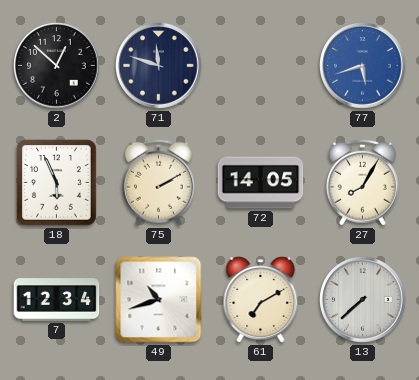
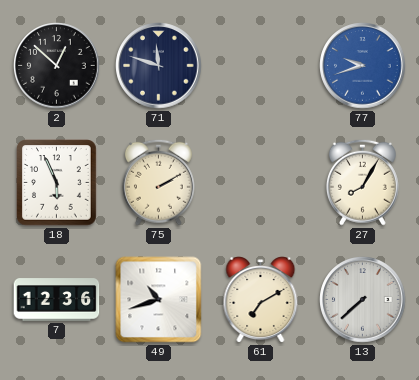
77: 5:42 -> 9:42 (363, 66)
72: 14:05 -> none (261, 183)
7: 12:34 -> 12:36 (57, 300)
